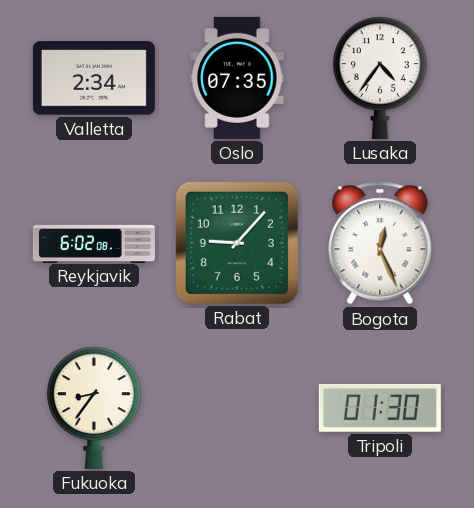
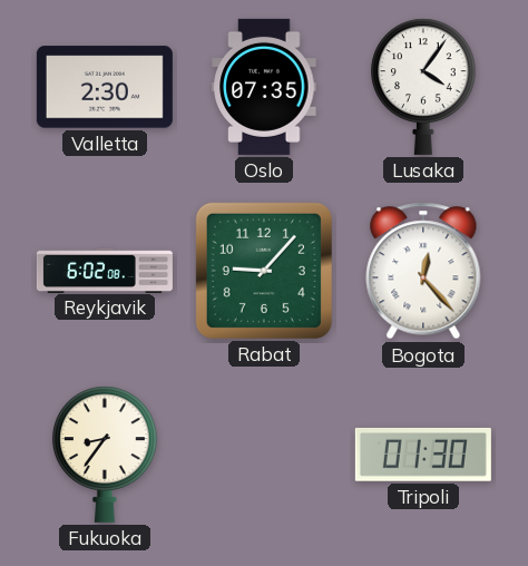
Valletta: 2:34 -> 2:30 (105, 87)
Lusaka: 4:36 -> 4:06 (423, 87)
Bogota: 12:26 -> 12:23 (423, 271)
